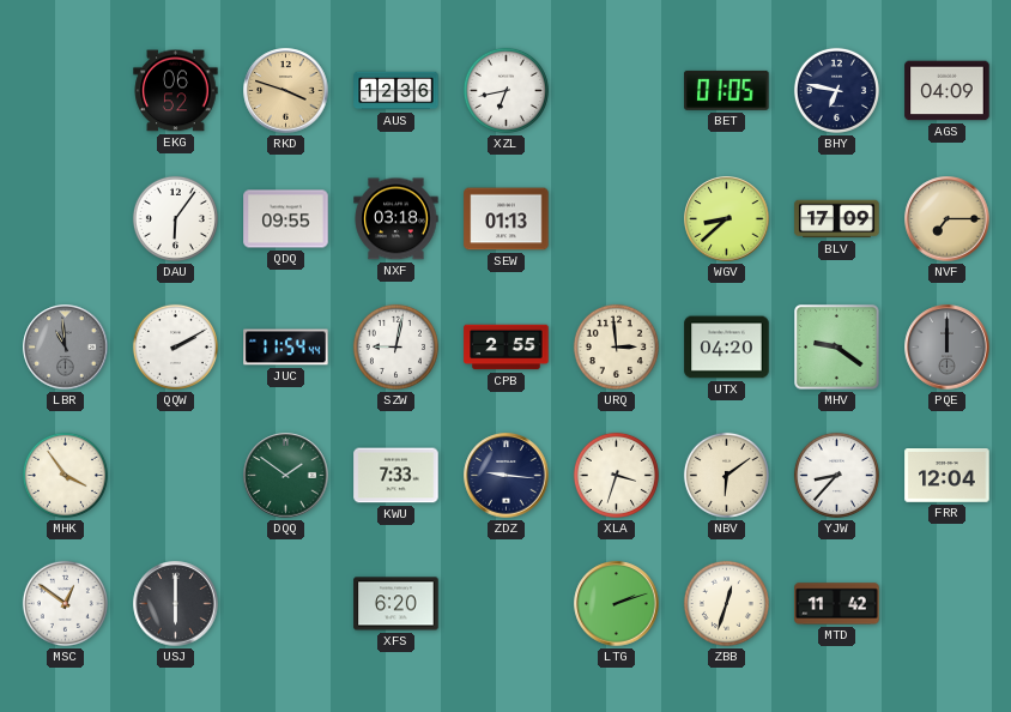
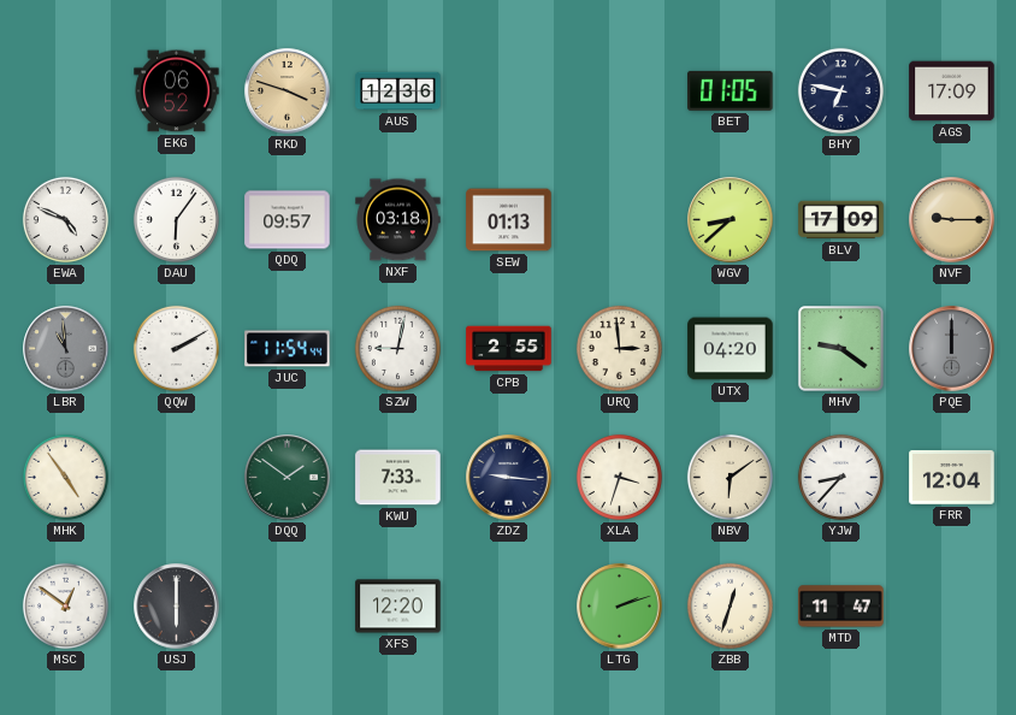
XZL: 6:43 -> none (505, 90)
AGS: 04:09 -> 17:09 (952, 91)
EWA: none -> 4:49 (65, 219)
QDQ: 09:55 -> 09:57 (288, 220)
NVF: 7:15 -> 9:15 (952, 220)
MHK: 3:54 -> 4:54 (65, 477)
XFS: 6:20 -> 12:20 (398, 607)
MTD: 11:42 -> 11:47 (841, 607)
